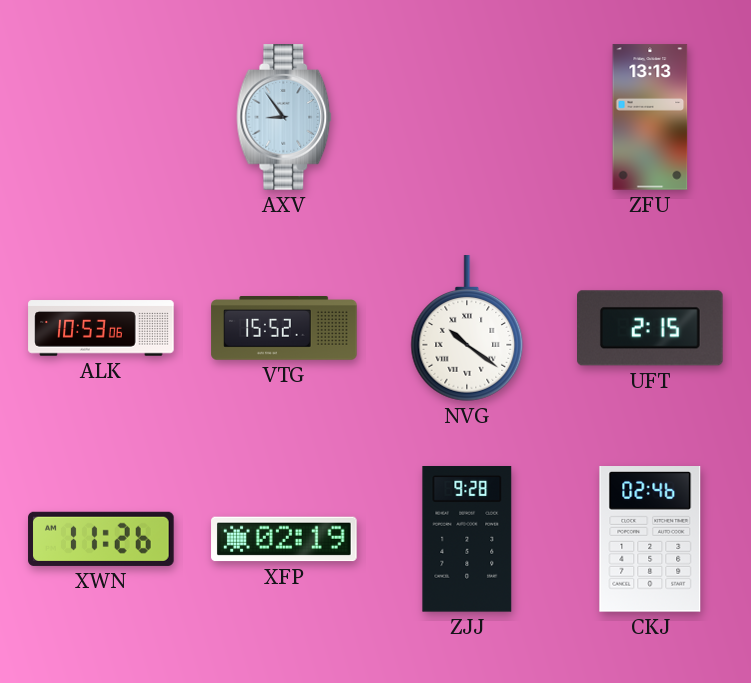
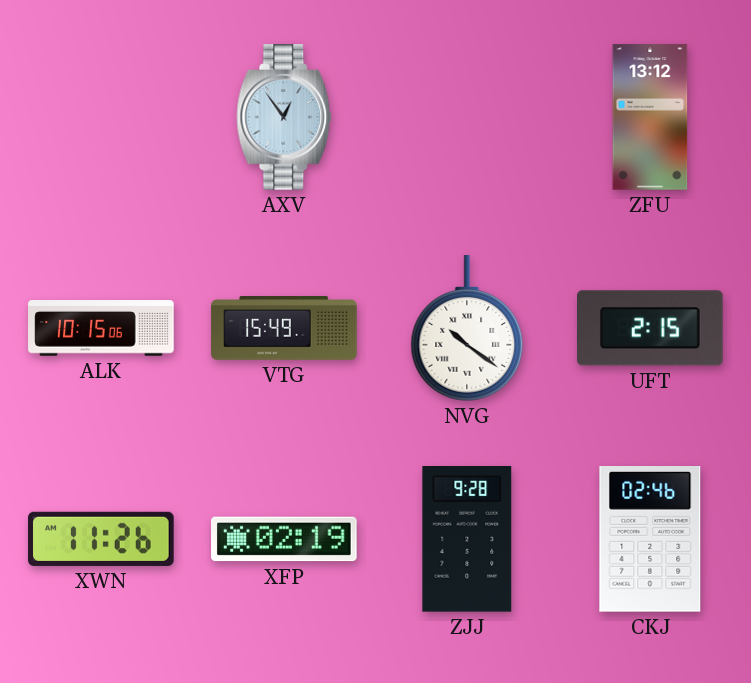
AXV: 8:54 -> 12:54 (284, 117)
ZFU: 13:13 -> 13:12 (650, 117)
ALK: 10:53 -> 10:15 (101, 328)
VTG: 15:52 -> 15:49 (284, 329)
